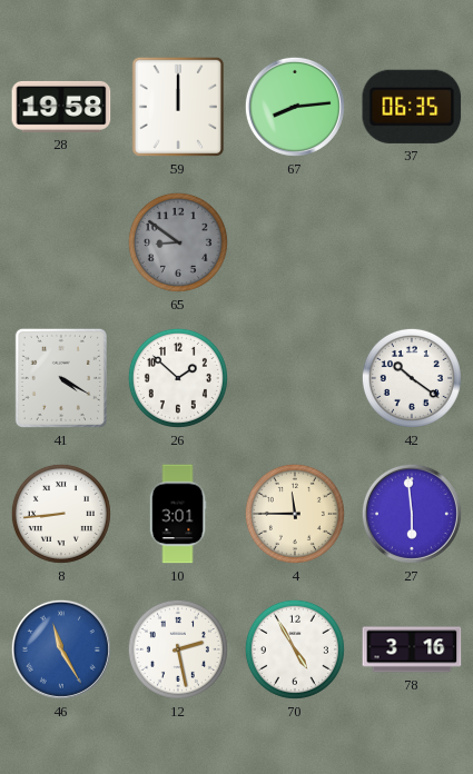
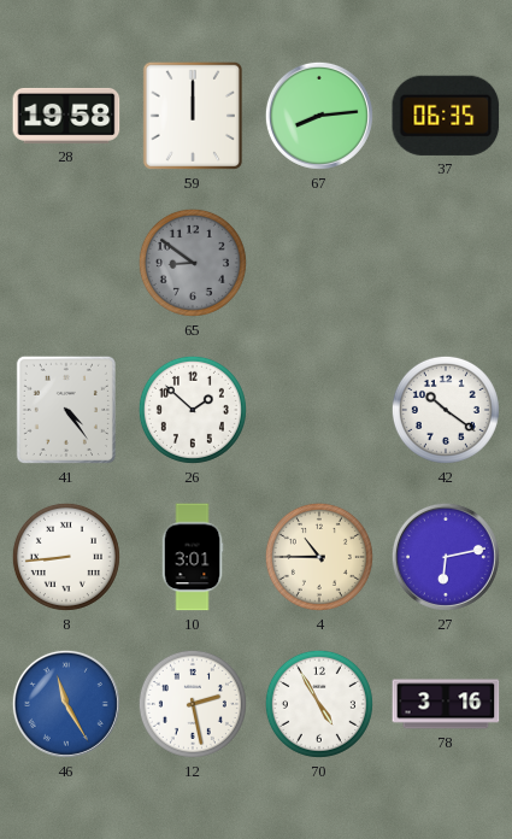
41: 4:20 -> 4:24 (66, 410)
4: 11:45 -> 10:45 (319, 557)
27: 5:59 -> 6:13 (446, 557)
